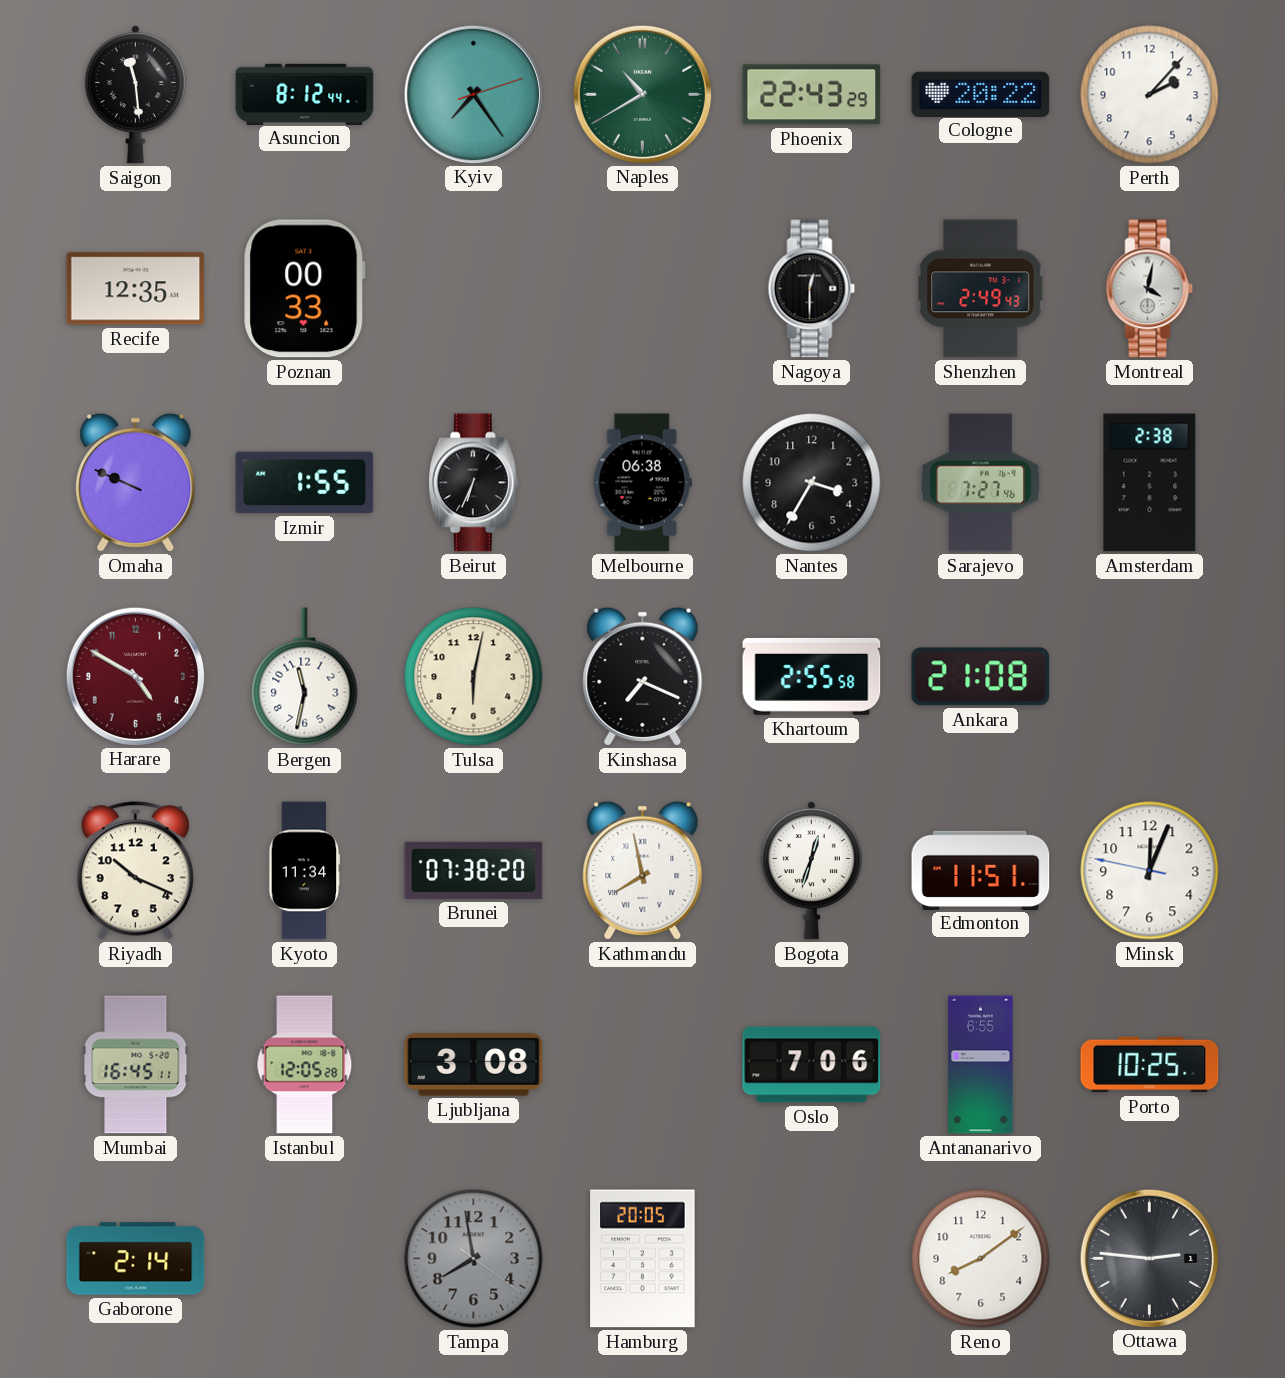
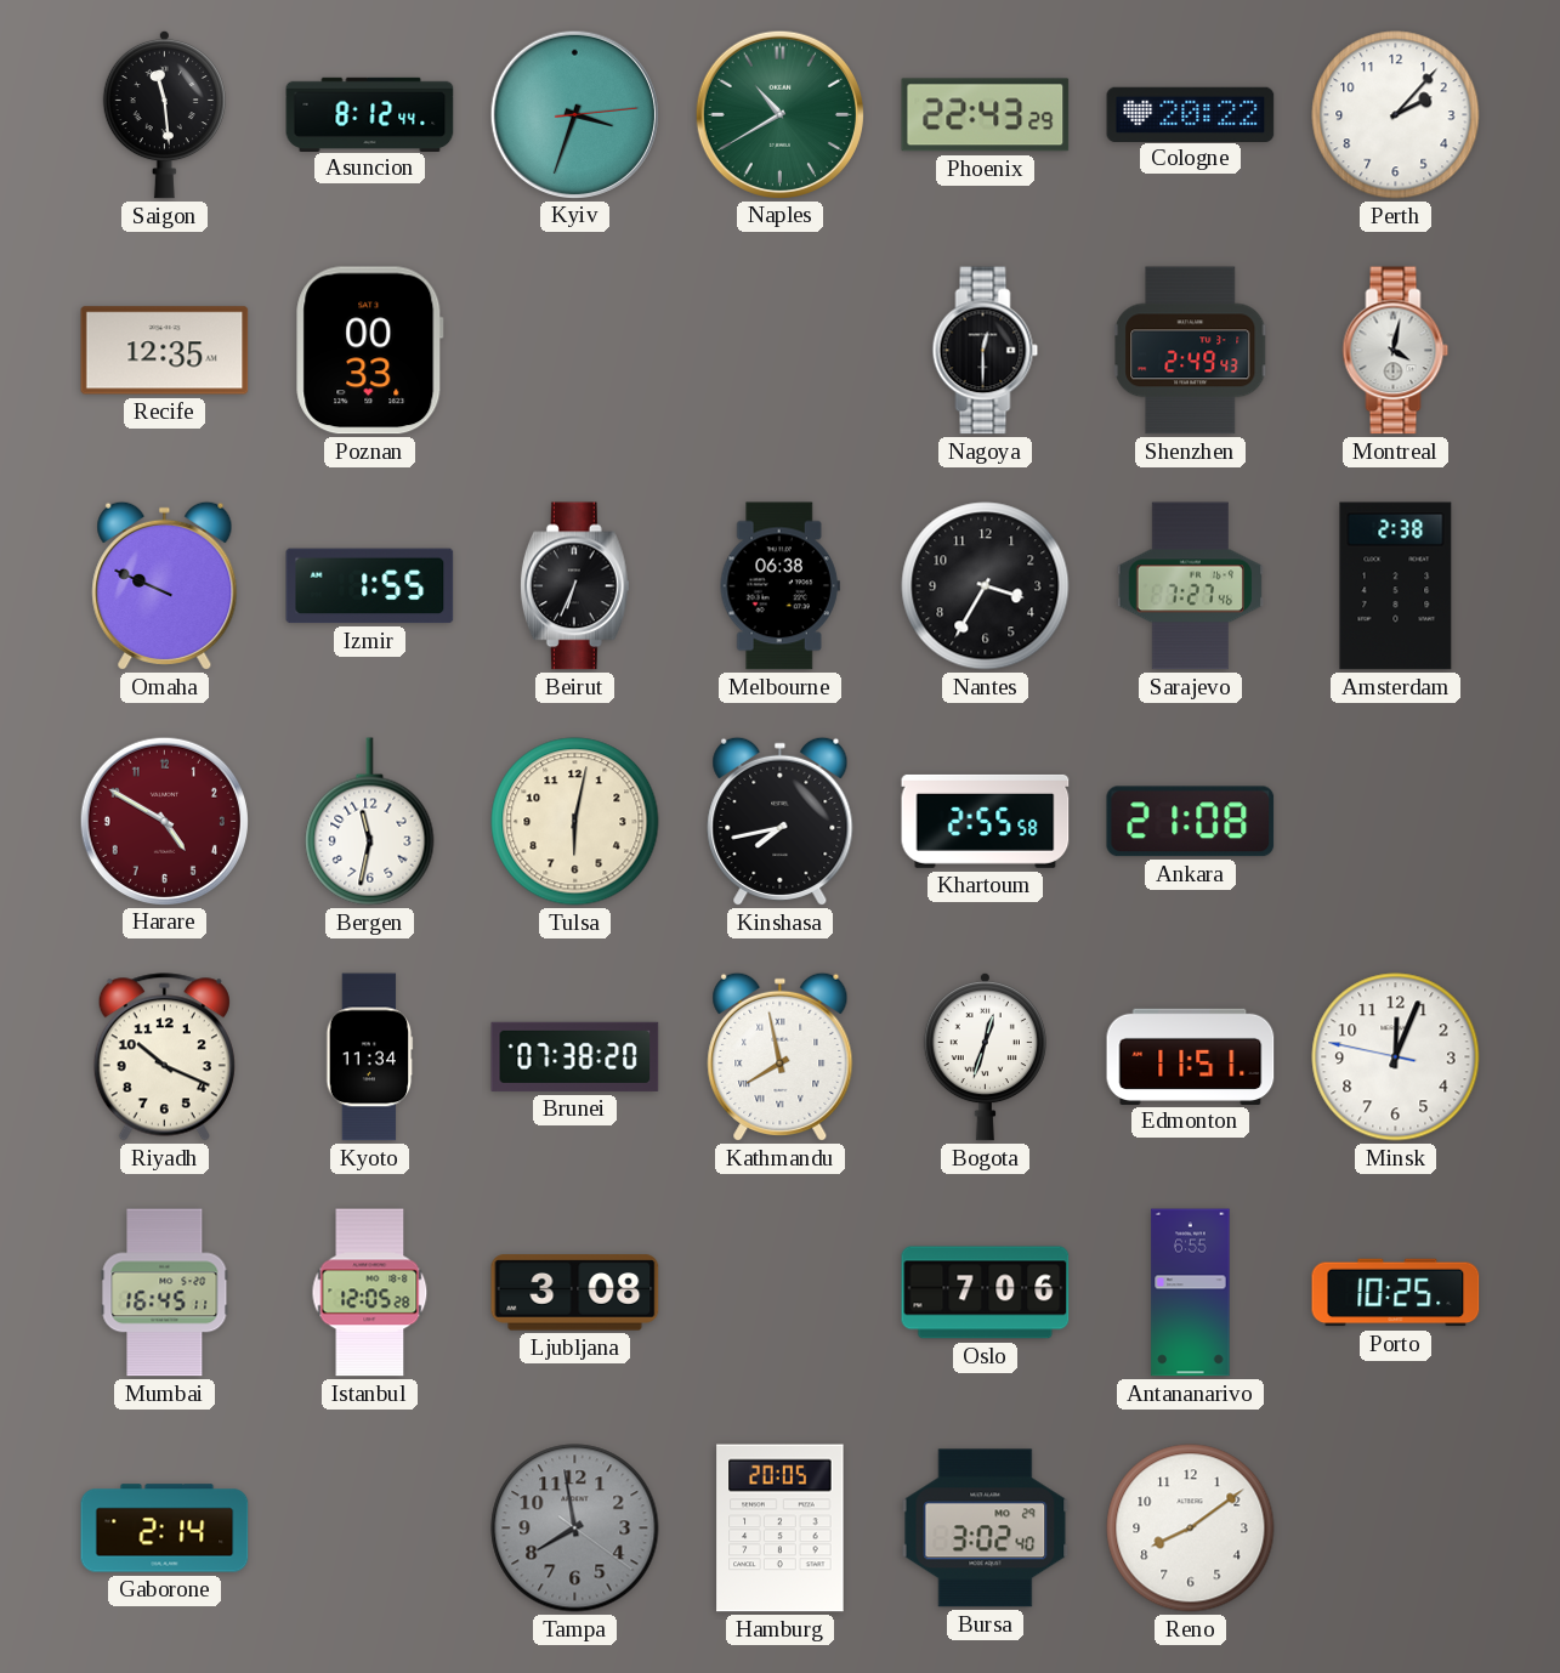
Kyiv: 7:24 -> 3:33 (574, 114)
Kinshasa: 7:19 -> 7:43 (781, 821)
Bursa: none -> 3:02 (986, 1529)
Ottawa: 2:46 -> none (1149, 1258)
